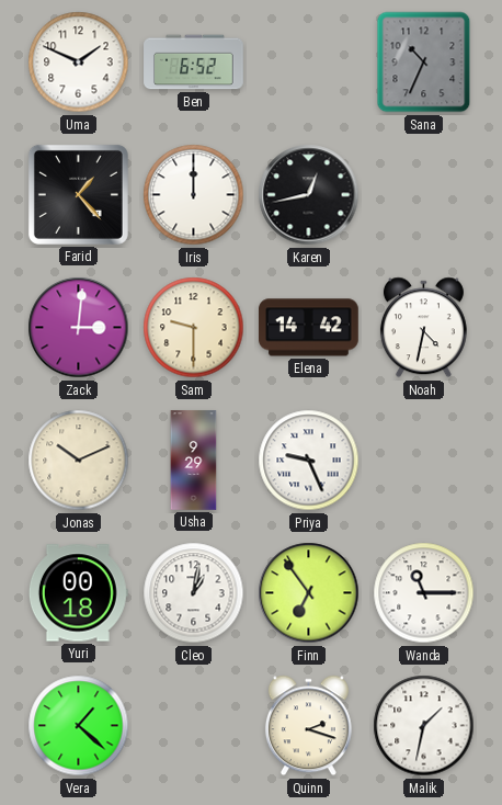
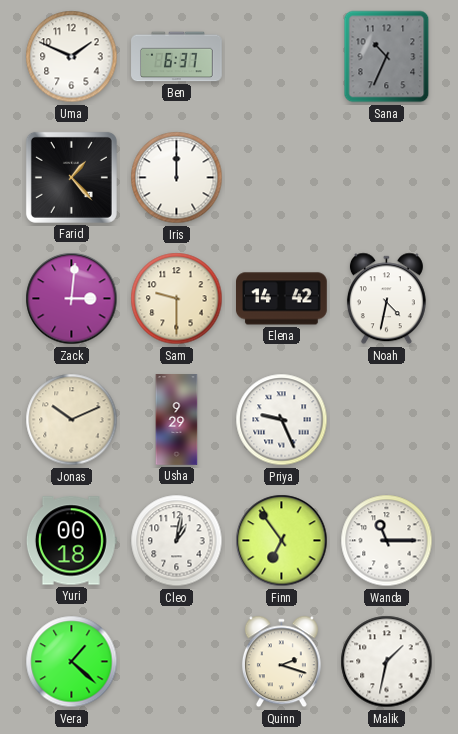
Ben: 6:52 -> 6:37 (177, 57)
Karen: 12:43 -> none (309, 195)
